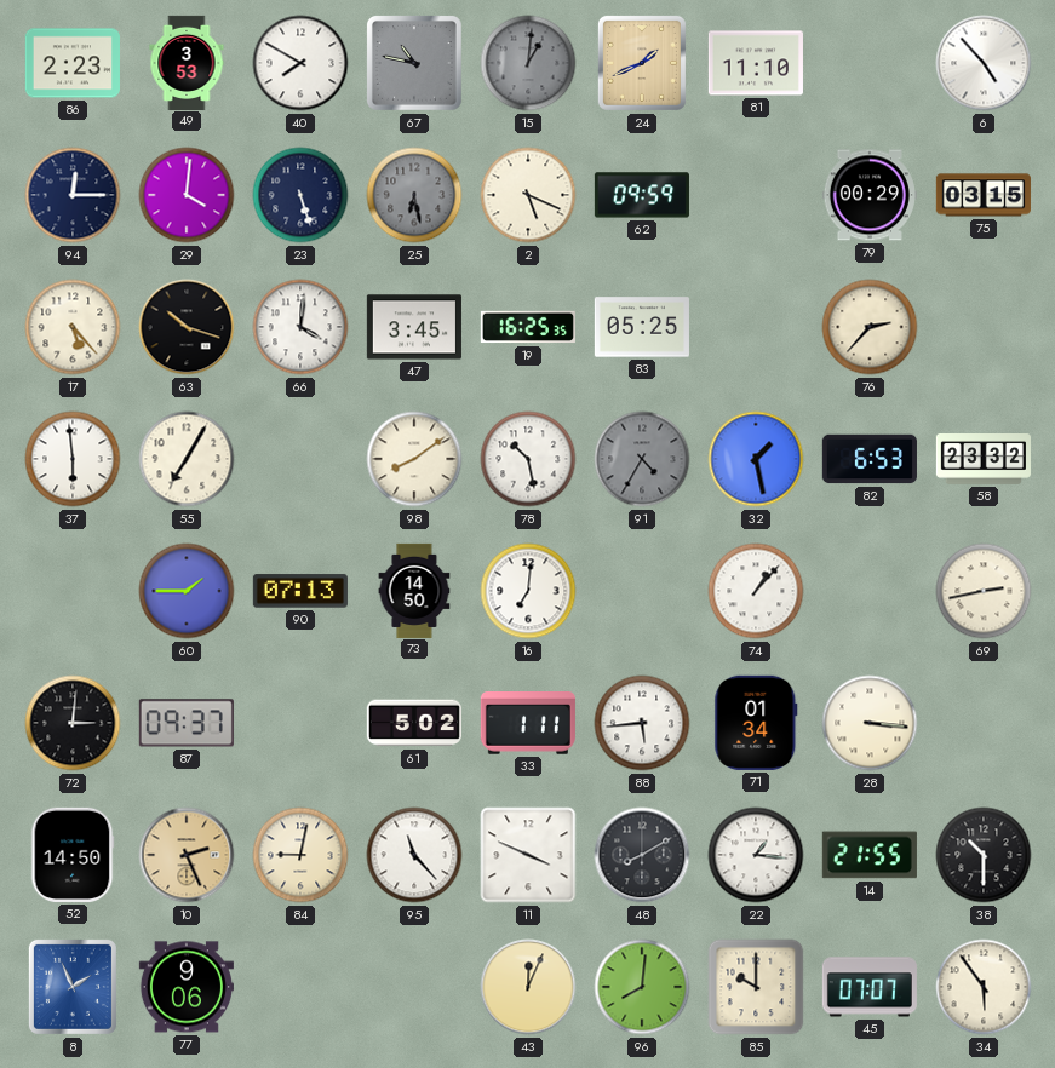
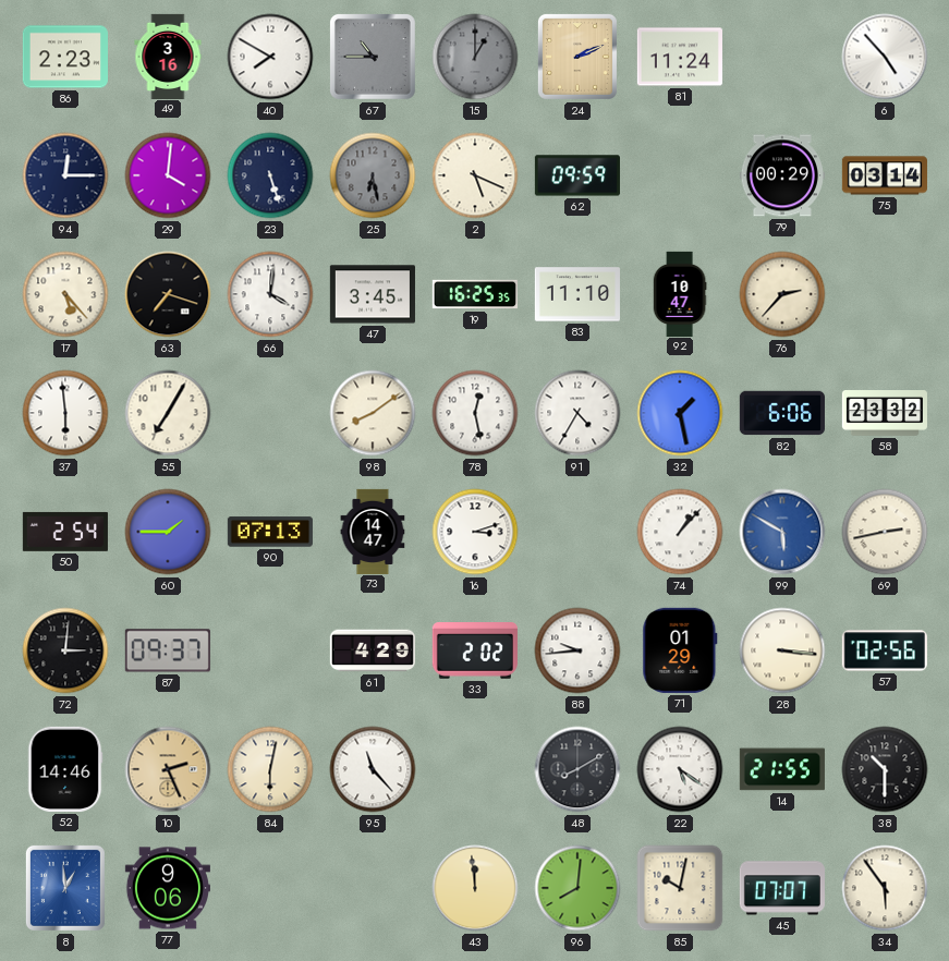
49: 3:53 -> 3:16 (168, 56)
67: 10:47 -> 10:45 (373, 57)
15: 1:01 -> 1:00 (475, 57)
24: 1:41 -> 2:11 (577, 57)
81: 11:10 -> 11:24 (680, 57)
75: 03:15 -> 03:14 (885, 175)
63: 10:18 -> 7:18 (168, 294)
83: 05:25 -> 11:10 (577, 294)
92: none -> 10:47 (680, 293)
78: 10:28 -> 12:28 (475, 413)
91 dial: grey -> white (577, 413)
82: 6:53 -> 6:06 (782, 413)
50: none -> 2:54 (65, 532)
73: 14:50 -> 14:47 (373, 531)
16: 7:01 -> 3:12 (475, 532)
99: none -> 5:50 (782, 532)
61: 5:02 -> 4:29 (373, 650)
33: 1:11 -> 2:02 (475, 652)
88: 5:44 -> 9:44 (577, 650)
71: 01:34 -> 01:29 (680, 650)
57: none -> 02:56 (885, 650)
52: 14:50 -> 14:46 (65, 769)
84: 9:02 -> 6:02 (270, 769)
11: 3:49 -> none (528, 855)
22: 1:16 -> 5:21 (680, 769)
8: 1:56 -> 12:59 (65, 888)
43: 12:04 -> 11:59 (475, 888)
85: 10:00 -> 10:02 (680, 888)
